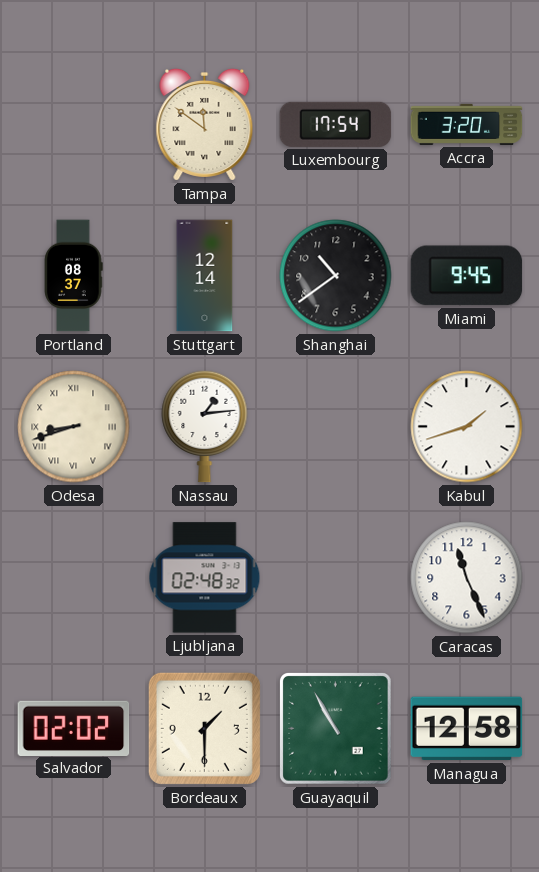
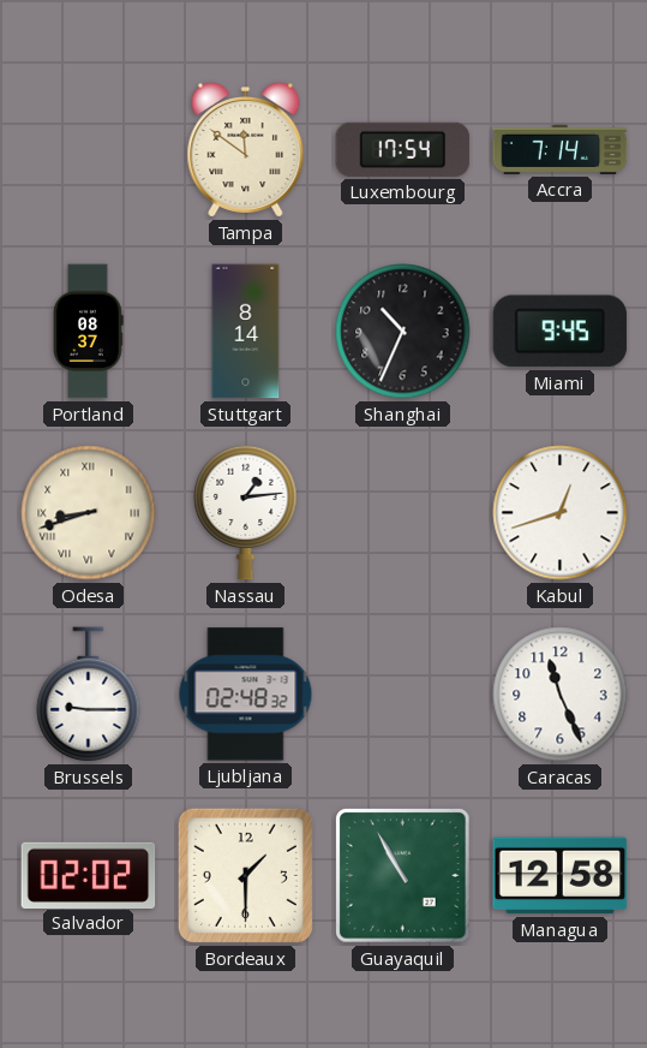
Accra: 3:20 -> 7:14 (561, 149)
Stuttgart: 12:14 -> 8:14 (246, 332)
Shanghai: 10:39 -> 10:34 (403, 332)
Kabul: 1:42 -> 12:42 (561, 513)
Brussels: none -> 9:15 (89, 695)
